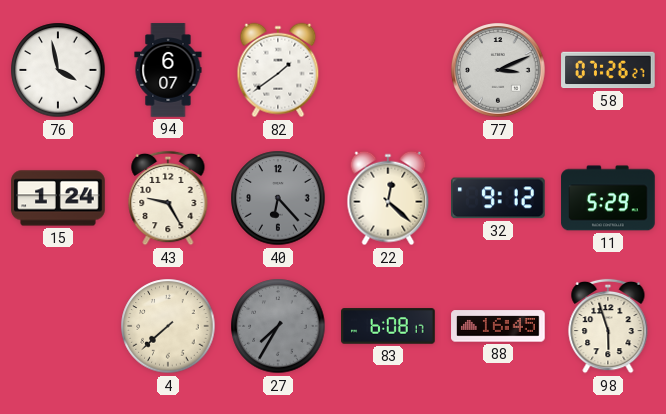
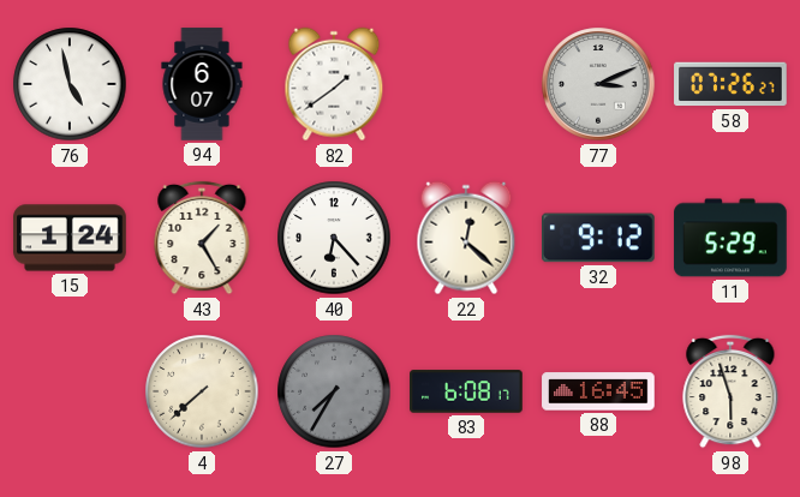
76: 3:58 -> 4:58 (70, 84)
43: 9:25 -> 1:25 (202, 238)
40 dial: grey -> white (334, 238)
